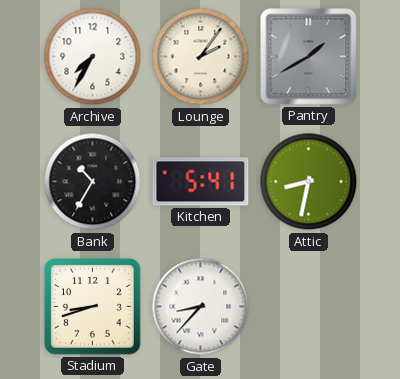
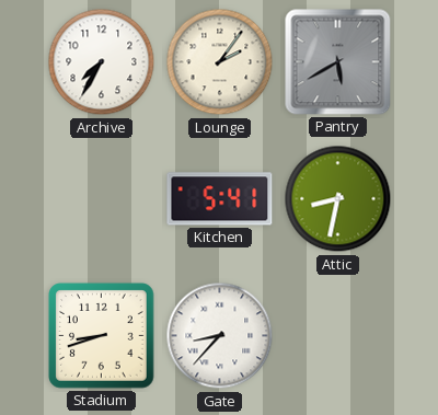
Pantry: 1:40 -> 5:40 (338, 62)
Bank: 10:35 -> none (93, 182)
